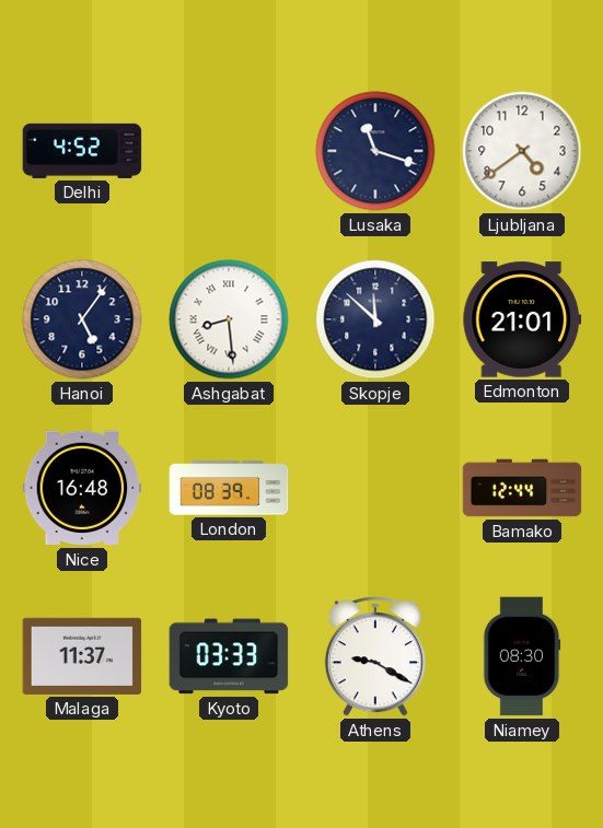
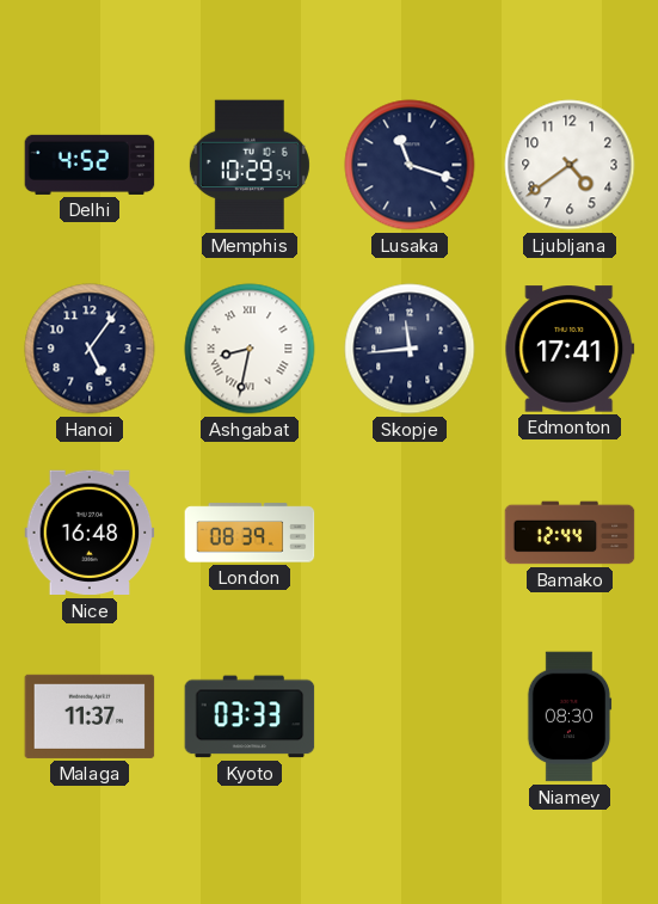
Memphis: none -> 10:29 (250, 165)
Ashgabat: 8:29 -> 8:32 (250, 349)
Skopje: 11:52 -> 11:44 (410, 349)
Edmonton: 21:01 -> 17:41 (570, 349)
Athens: 9:20 -> none (375, 656)
